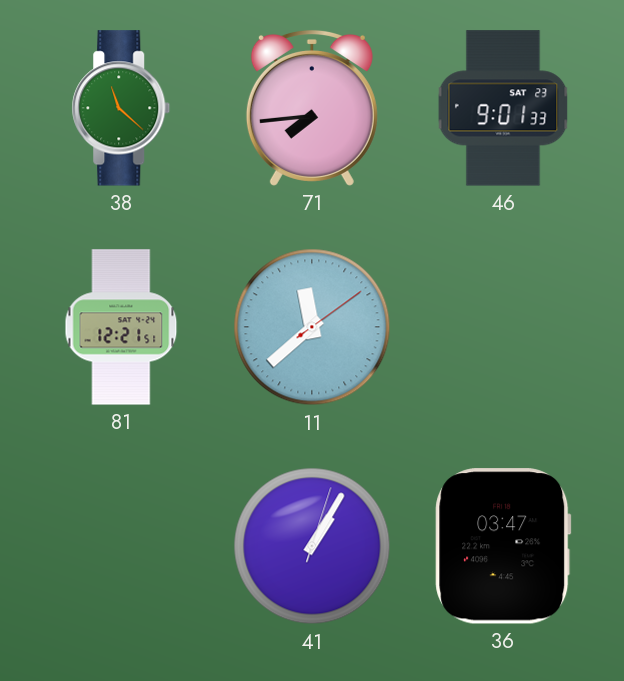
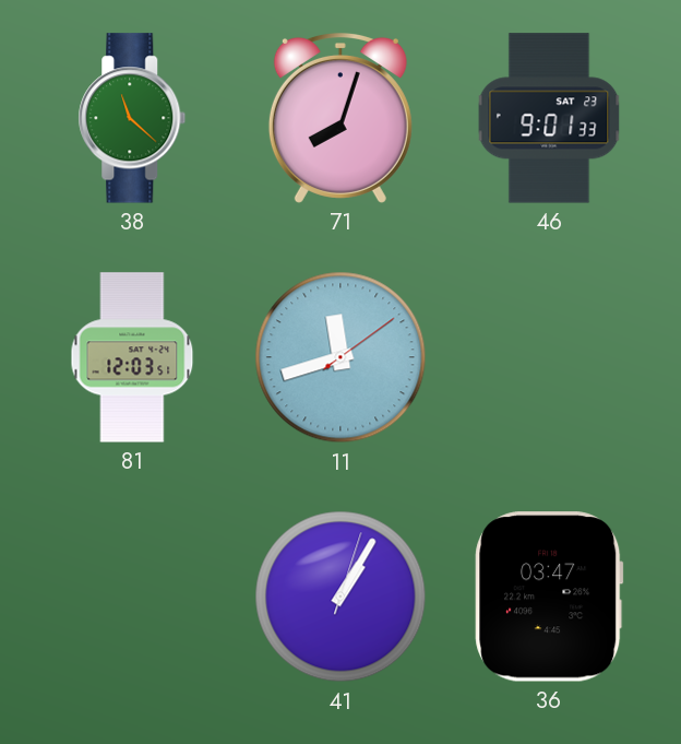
71: 7:44 -> 8:03 (340, 118)
81: 12:21 -> 12:03 (132, 357)
11: 11:38 -> 11:42 (340, 357)
